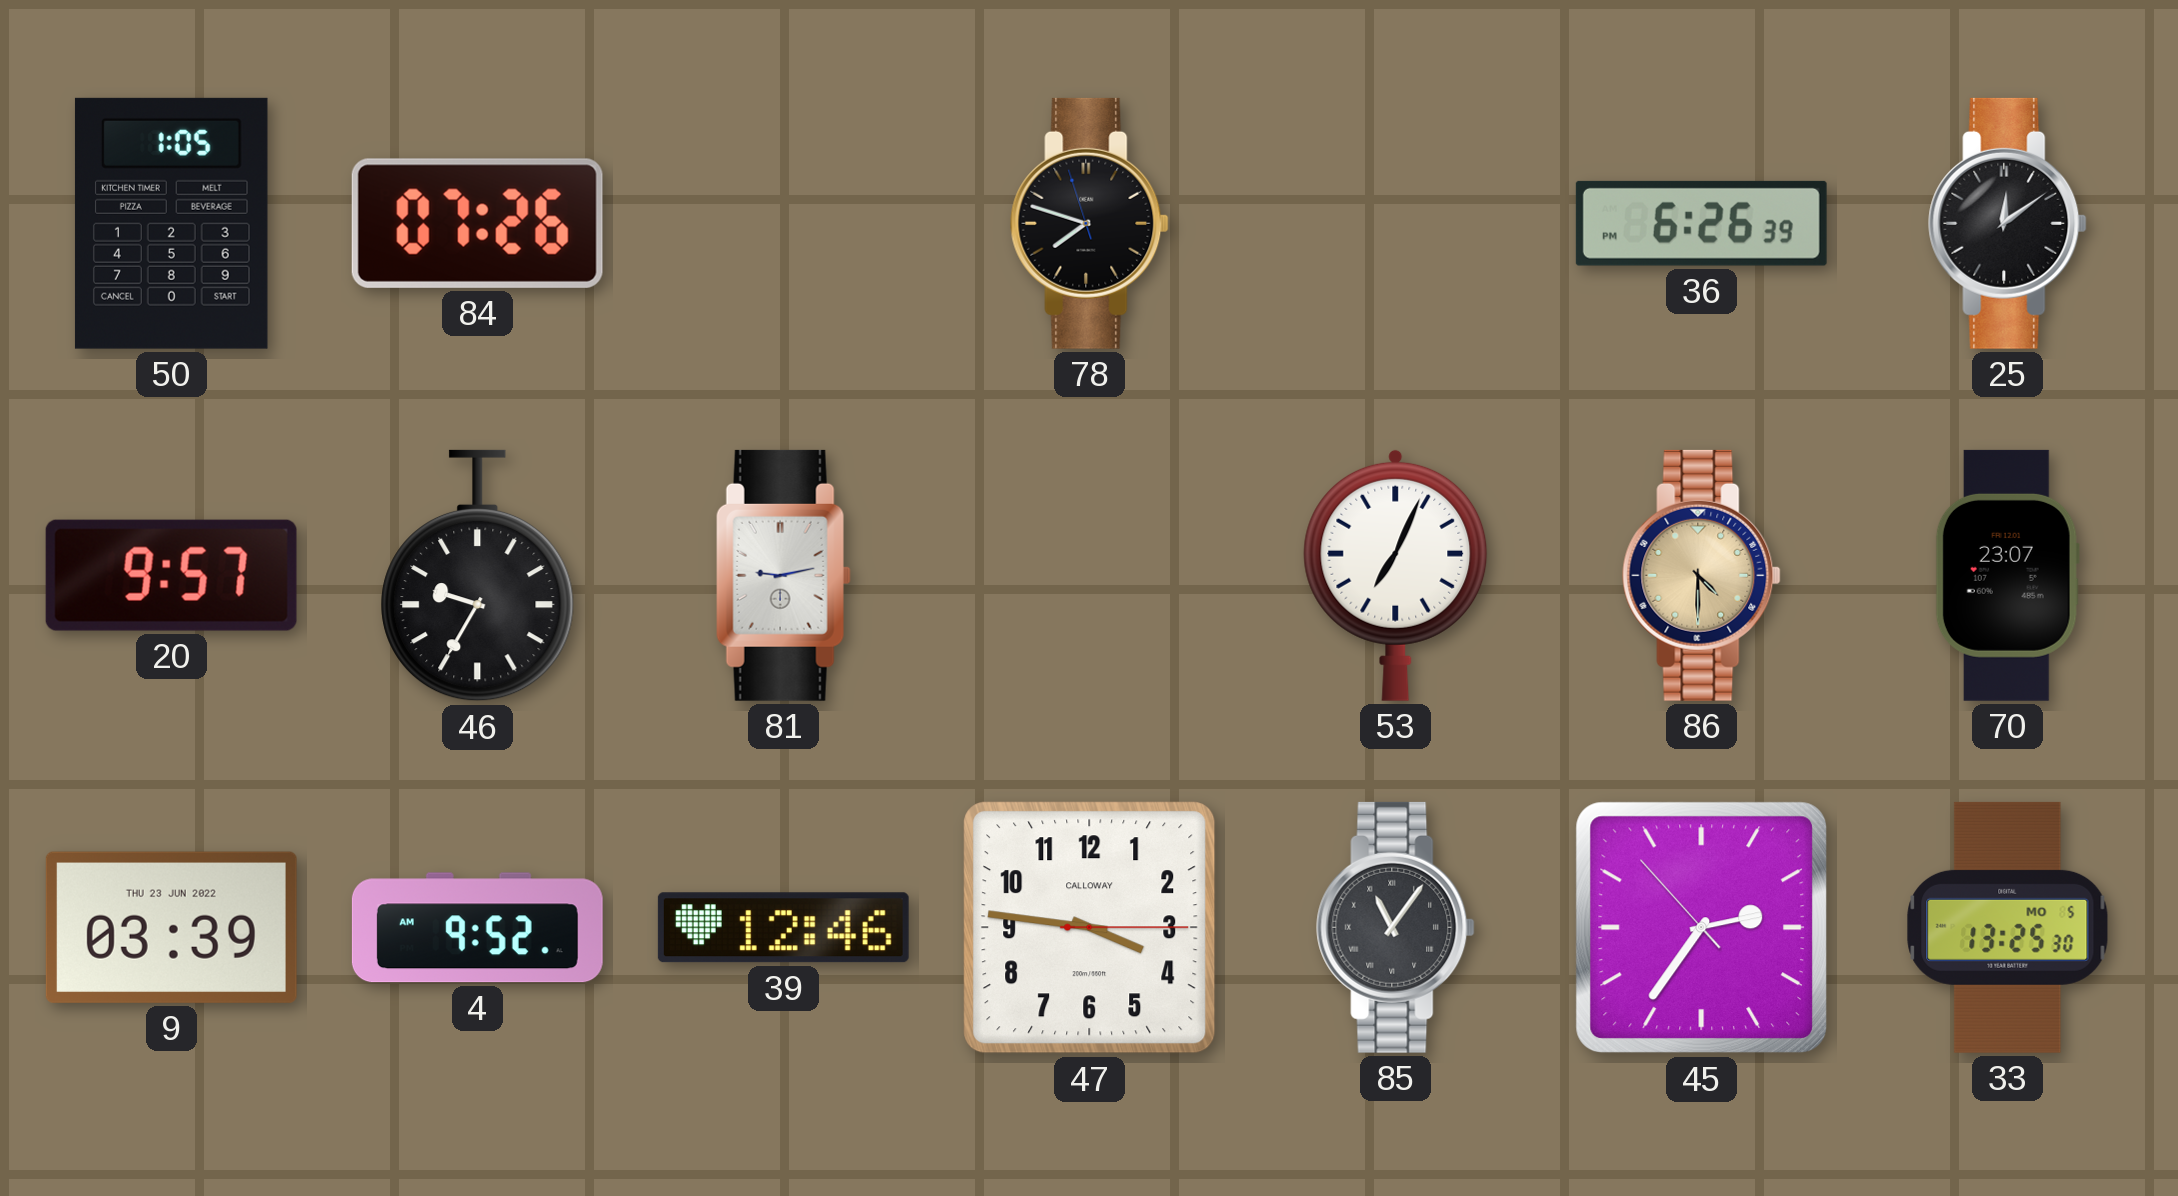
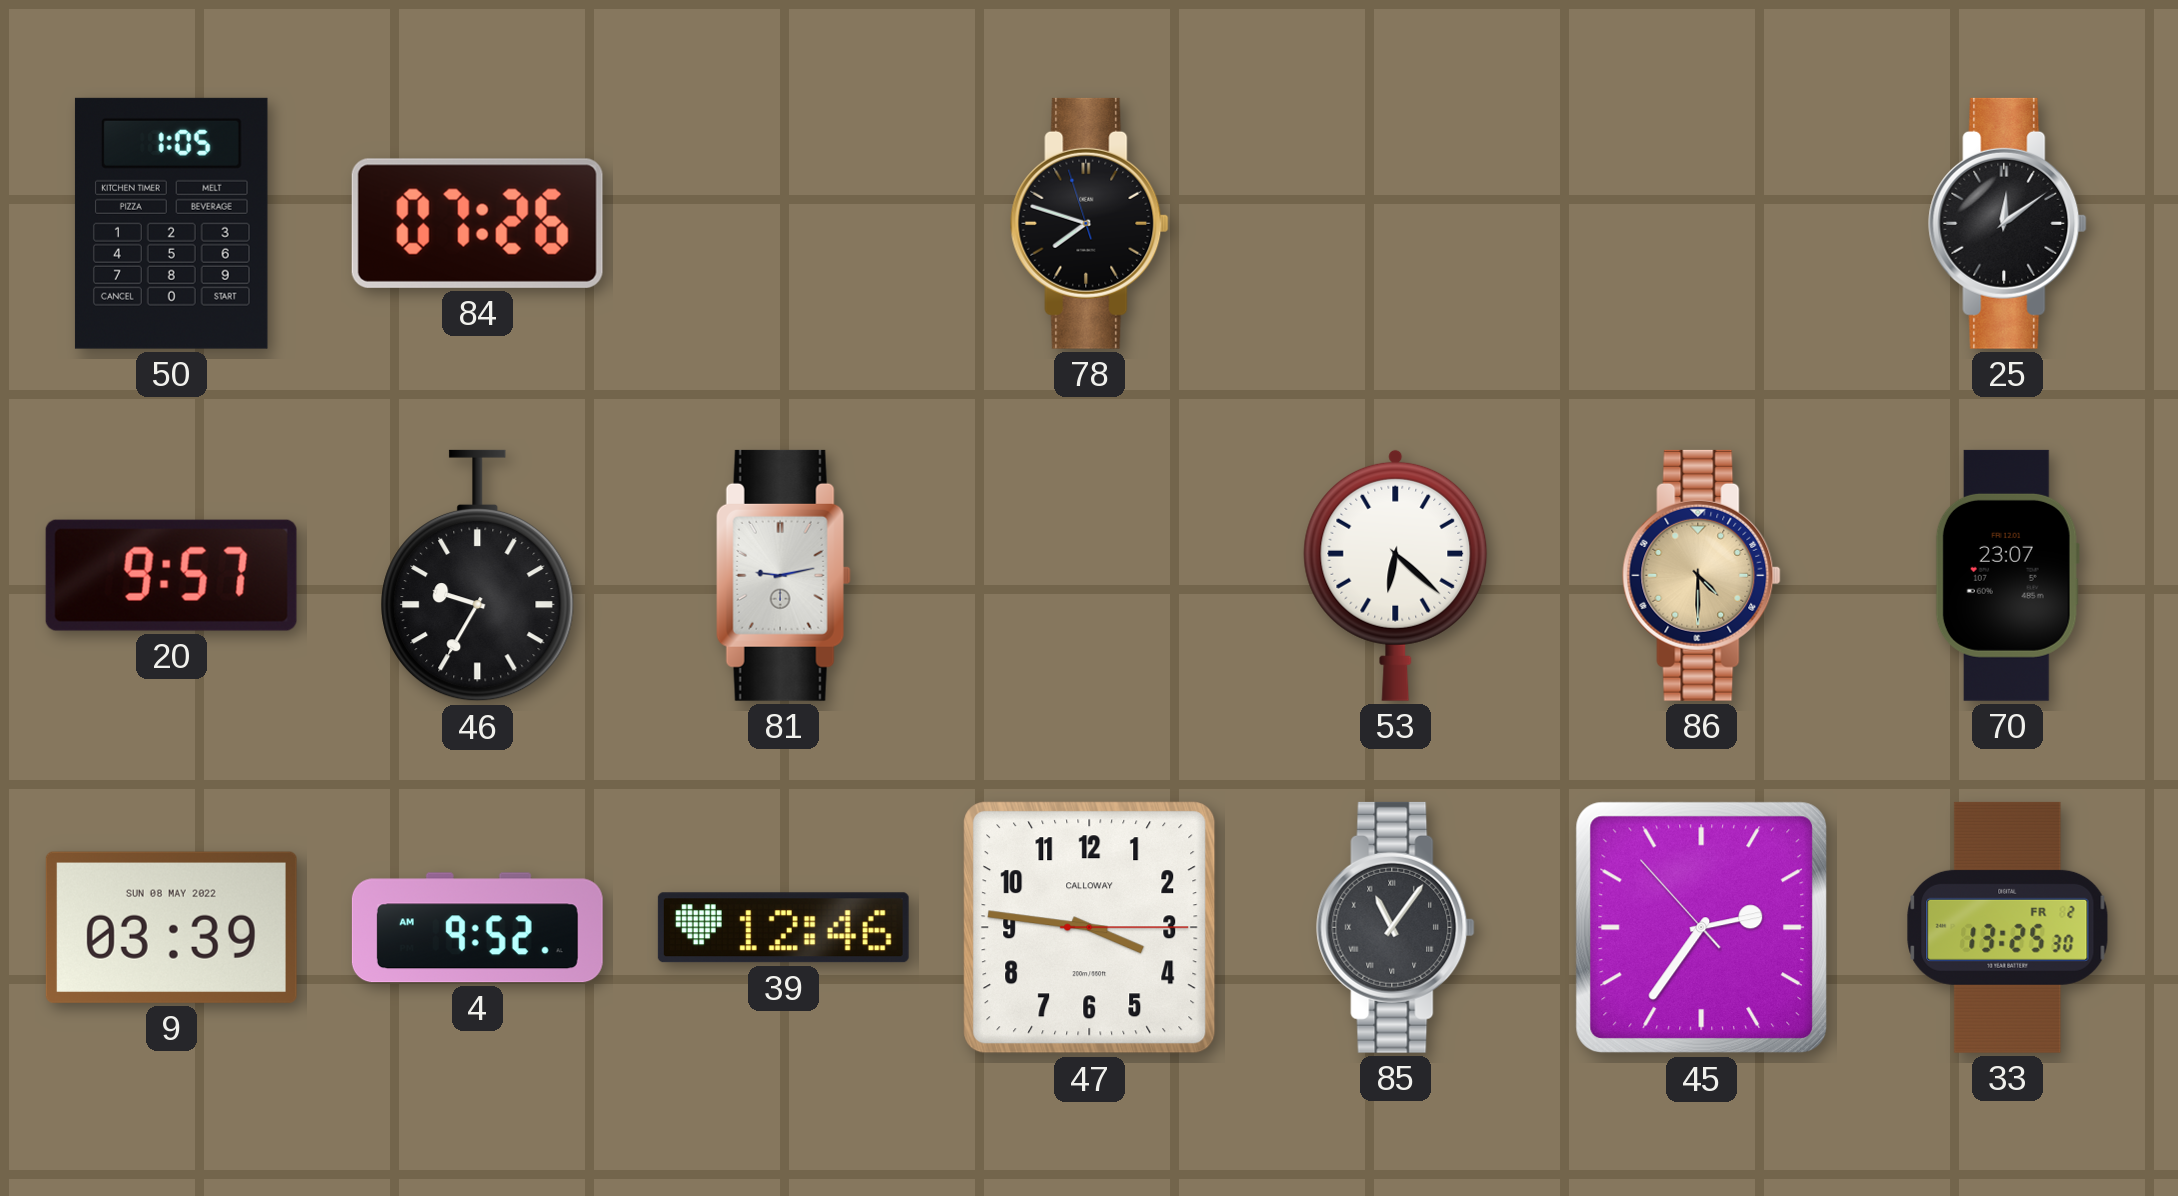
36: 6:26 -> none (1701, 223)
53: 7:04 -> 6:22 (1396, 575)
9 date: THU 23 JUN 2022 -> SUN 08 MAY 2022 (171, 927)
33 date: MO 5 -> FR 2 (2008, 927)
